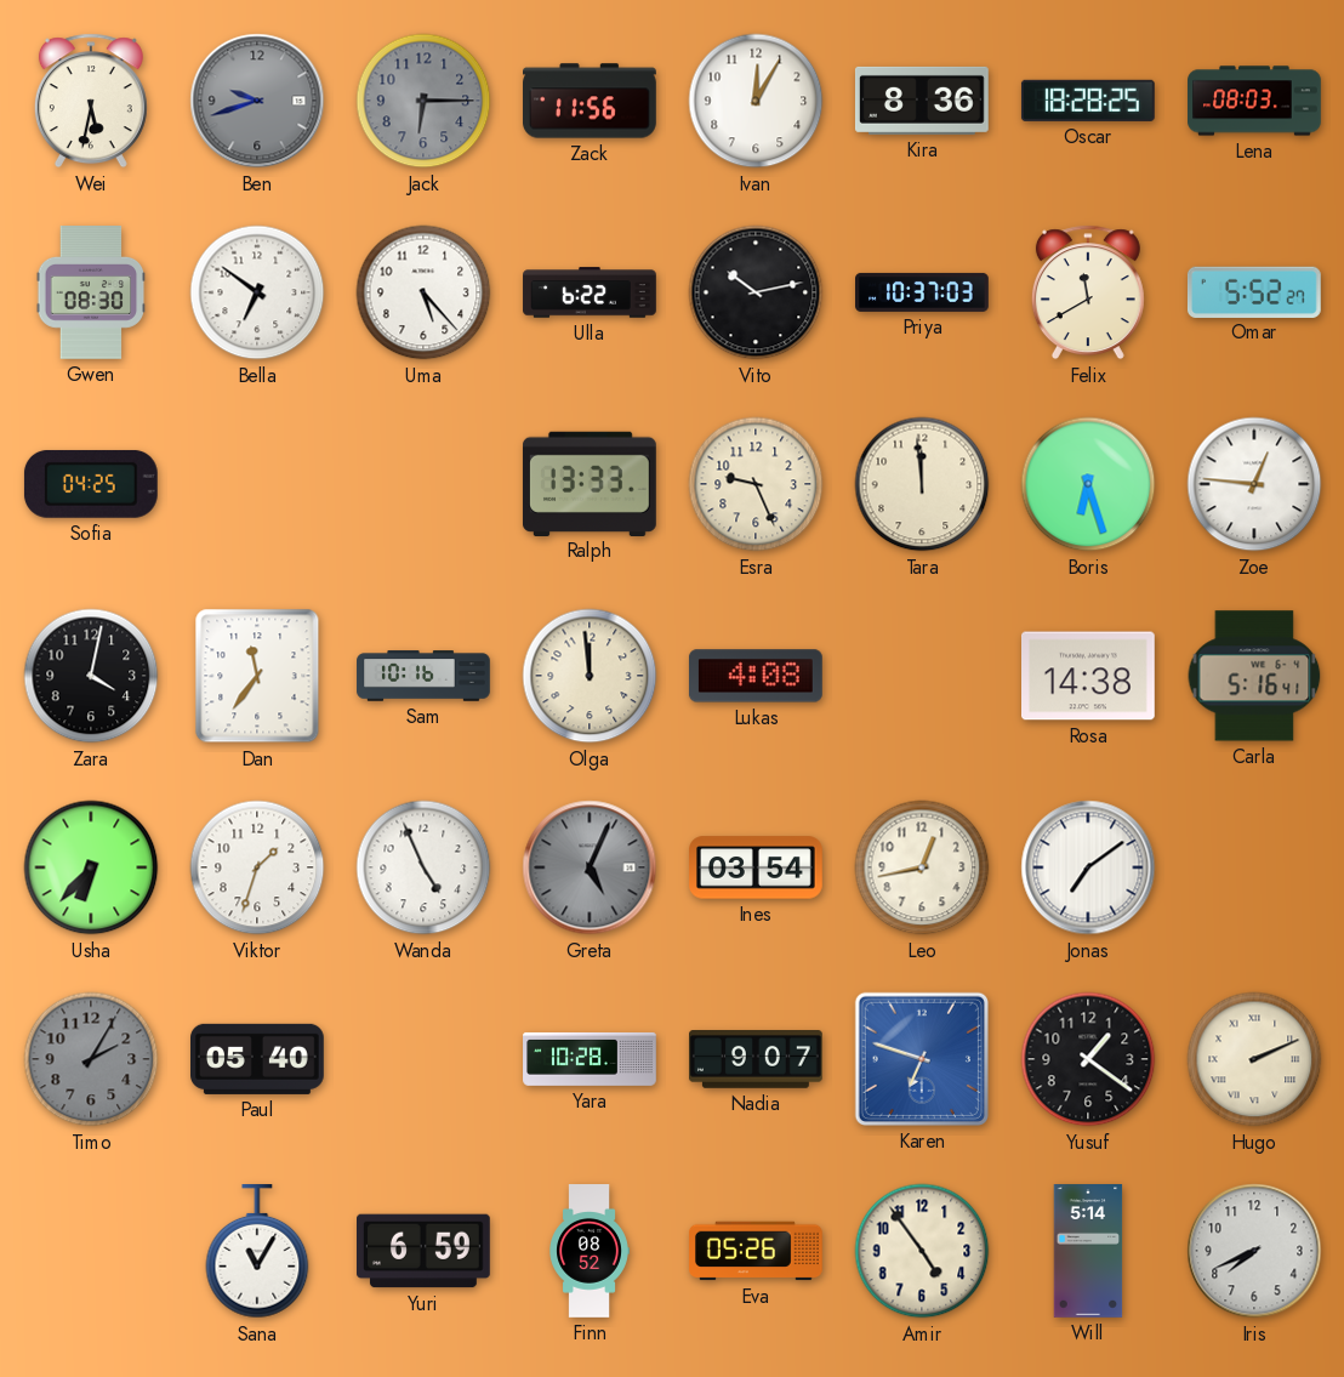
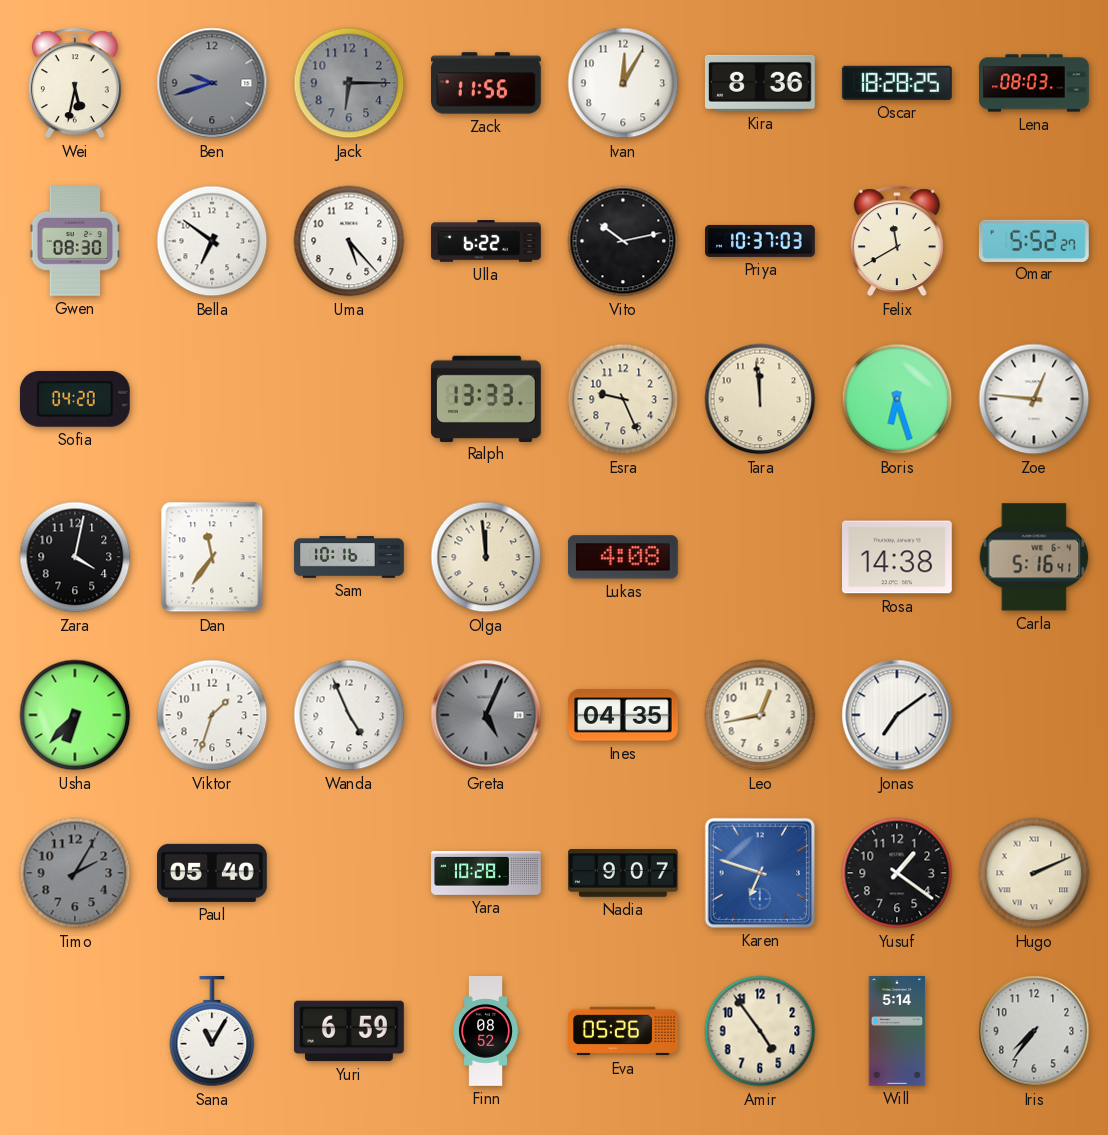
Sofia: 04:25 -> 04:20 (75, 399)
Ines: 03:54 -> 04:35 (624, 715)
Iris: 7:41 -> 7:36 (1034, 1031)
